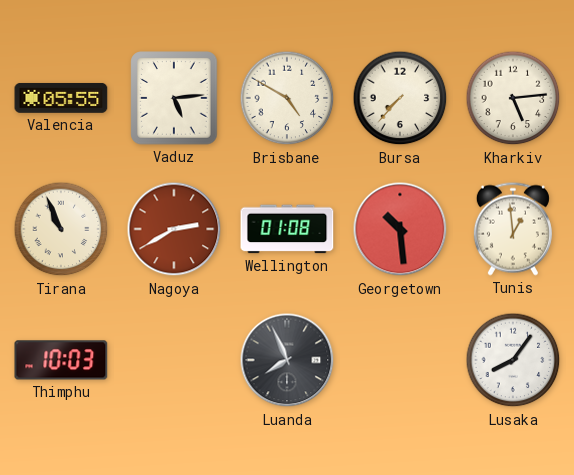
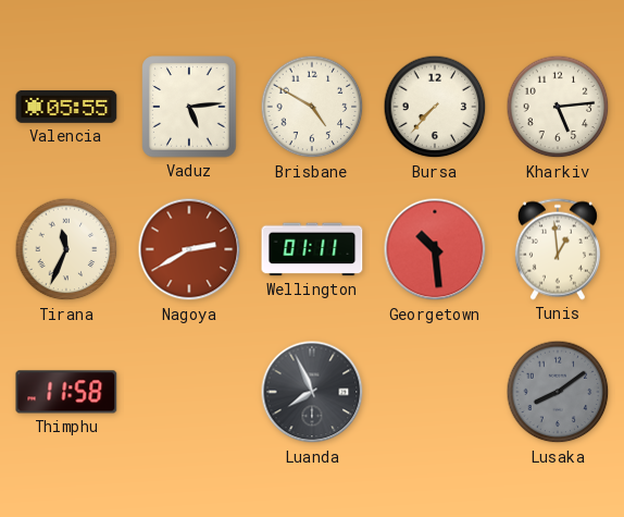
Tirana: 10:56 -> 11:34 (66, 249)
Wellington: 01:08 -> 01:11 (312, 249)
Thimphu: 10:03 -> 11:58 (66, 392)
Lusaka: 8:06 -> 8:09 (558, 392)
Lusaka dial: white -> grey (558, 392)
